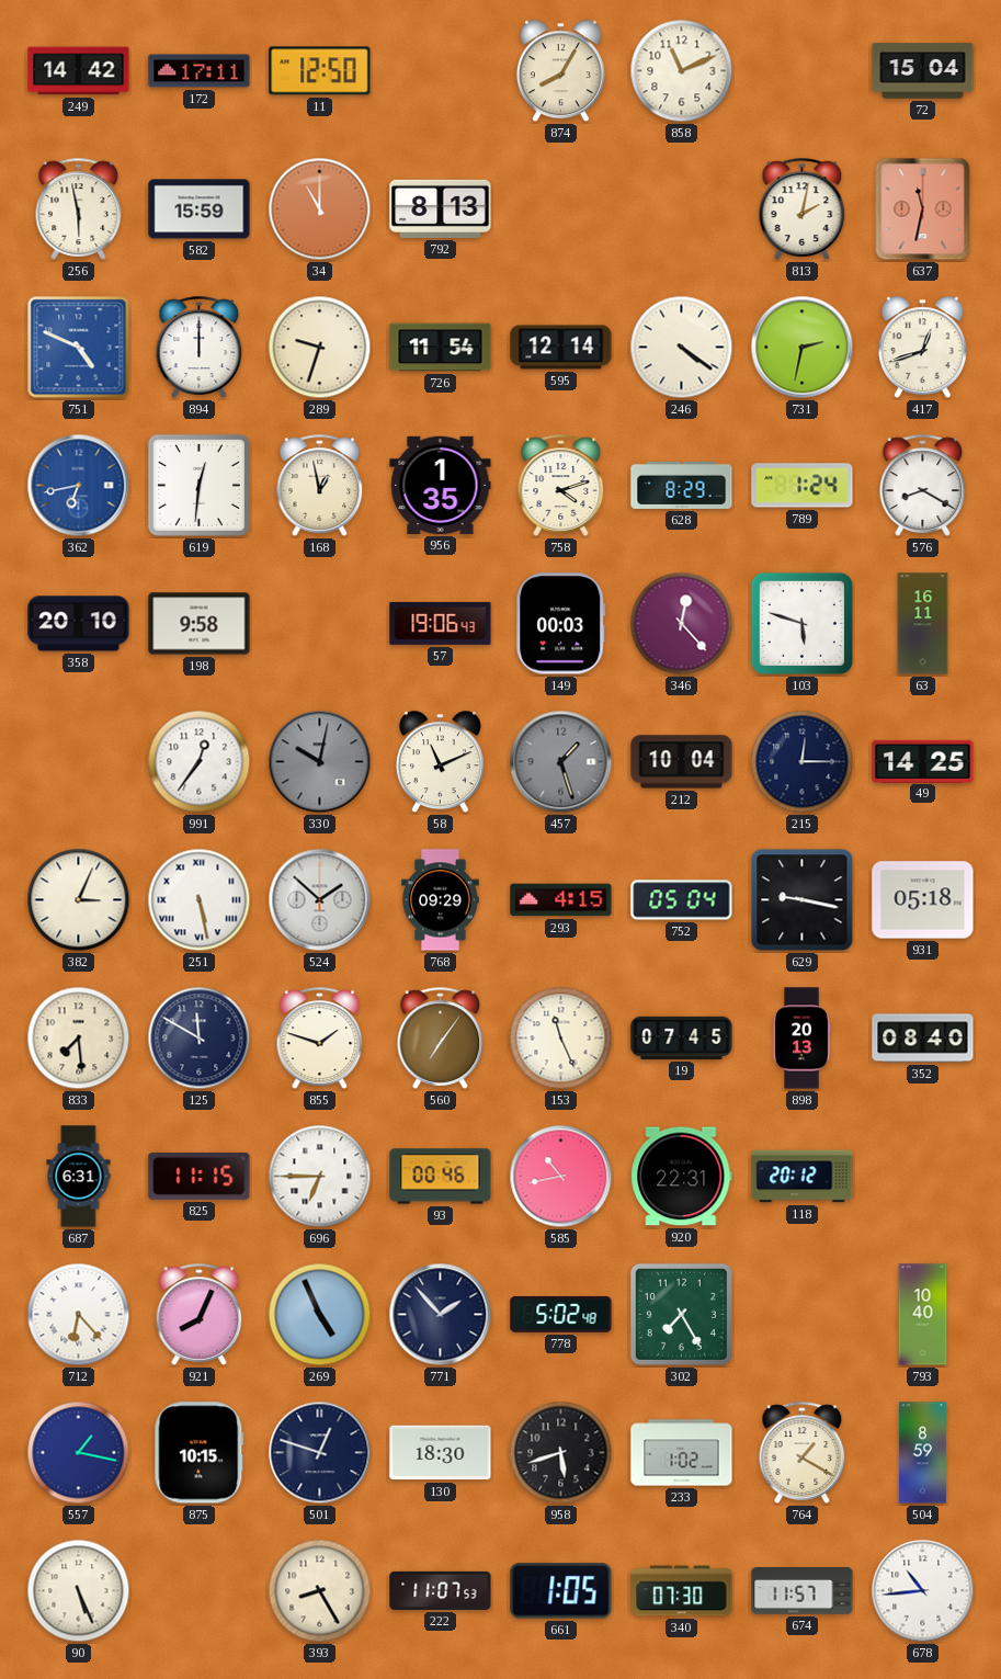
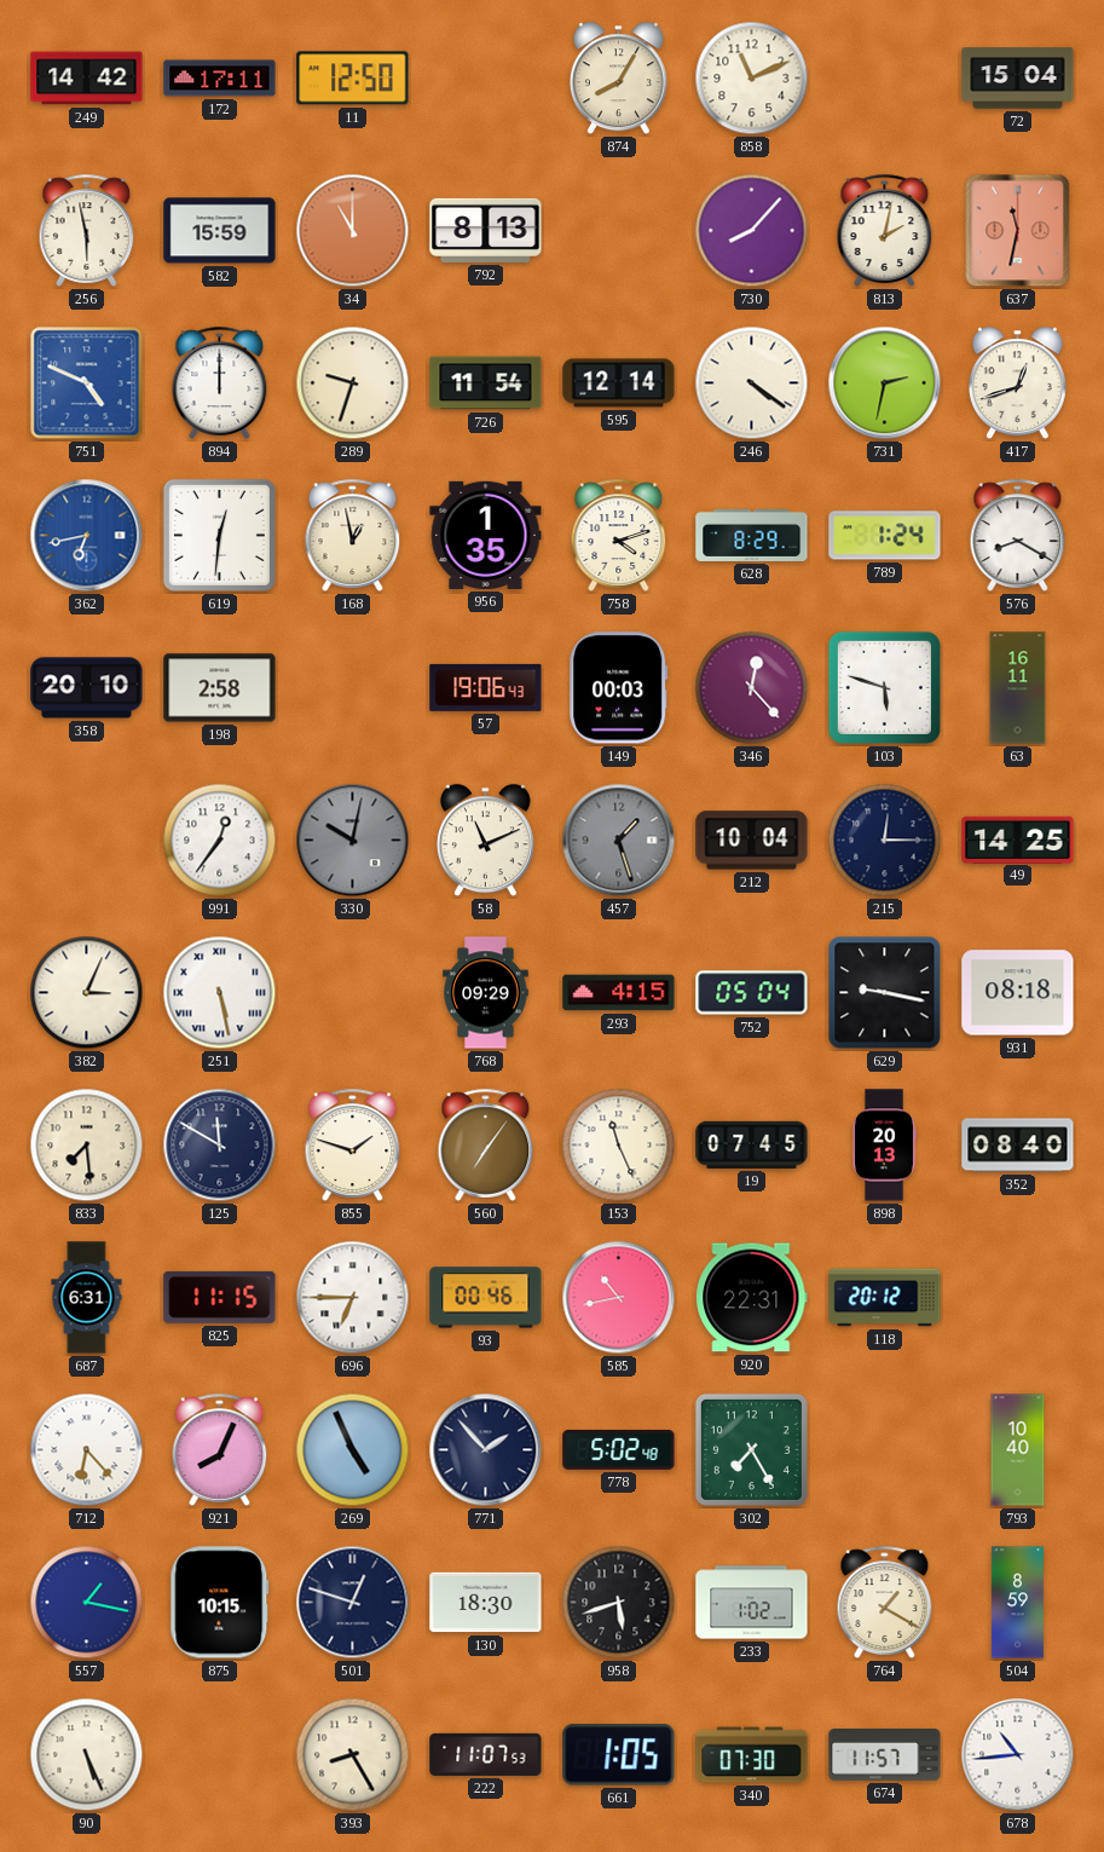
730: none -> 8:07 (752, 231)
198: 9:58 -> 2:58 (220, 688)
524: 1:52 -> none (320, 900)
931: 05:18 -> 08:18 (1018, 993)
